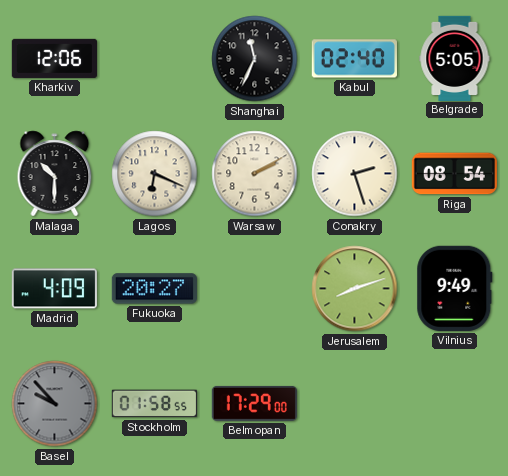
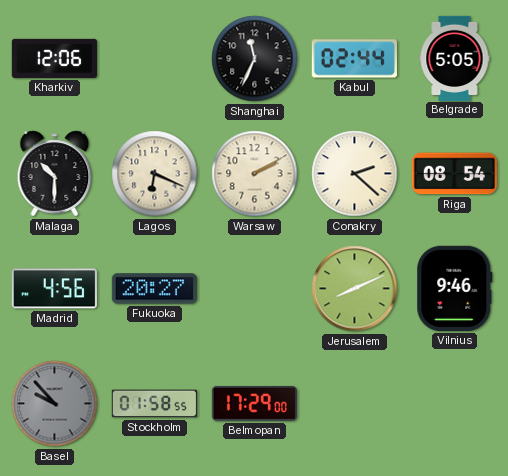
Kabul: 02:40 -> 02:44 (354, 59)
Conakry: 2:27 -> 2:22 (355, 174)
Madrid: 4:09 -> 4:56 (54, 289)
Jerusalem: 8:12 -> 8:11 (355, 289)
Vilnius: 9:49 -> 9:46 (455, 288)
